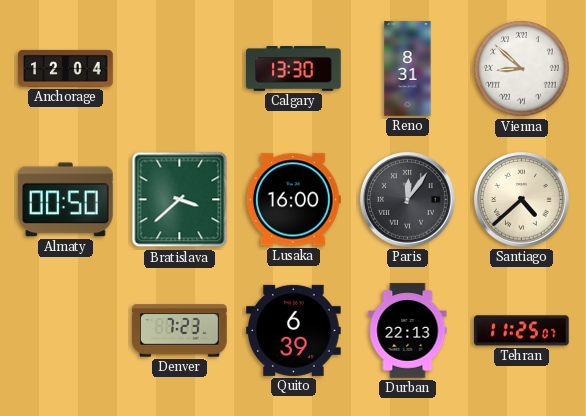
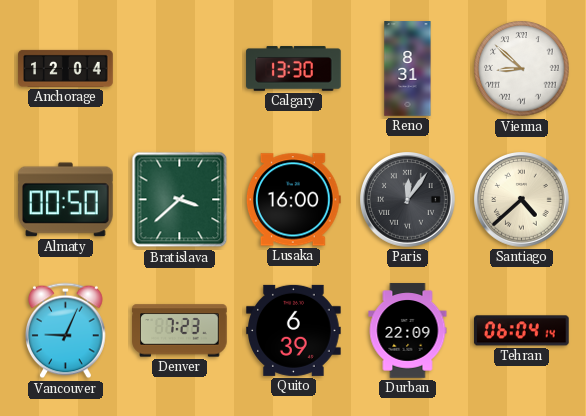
Vancouver: none -> 9:04 (66, 331)
Durban: 22:13 -> 22:09 (408, 331)
Tehran: 11:25 -> 06:04 (522, 331)
